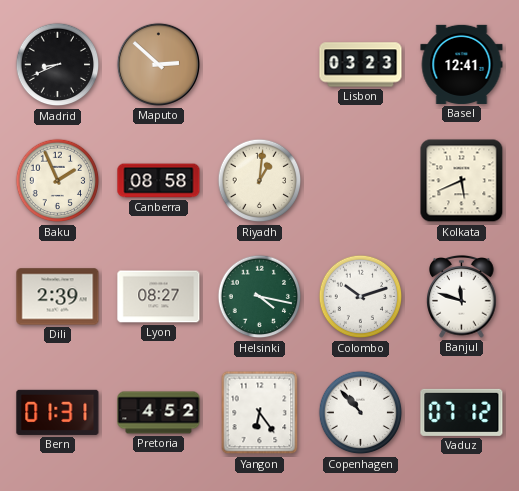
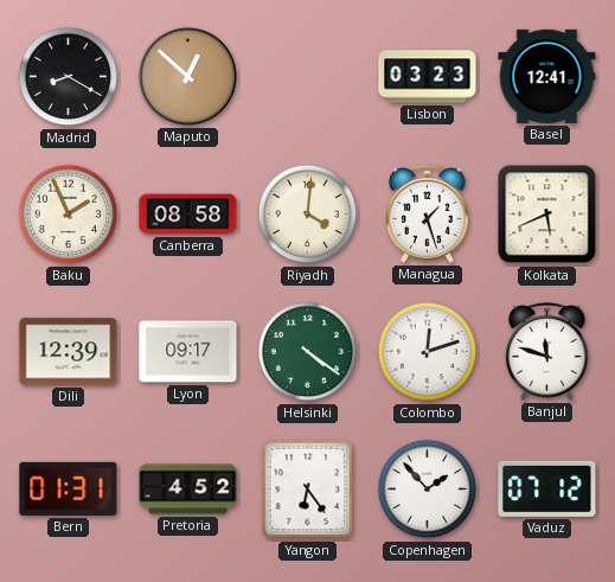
Madrid: 8:41 -> 8:20 (69, 77)
Maputo: 2:52 -> 12:52 (187, 76)
Riyadh: 1:01 -> 4:01 (308, 215)
Managua: none -> 1:27 (428, 215)
Dili: 2:39 -> 12:39 (69, 352)
Lyon: 08:27 -> 09:17 (188, 352)
Helsinki: 4:17 -> 4:21 (308, 352)
Colombo: 10:12 -> 12:12 (428, 352)
Copenhagen: 10:53 -> 1:53 (428, 490)
